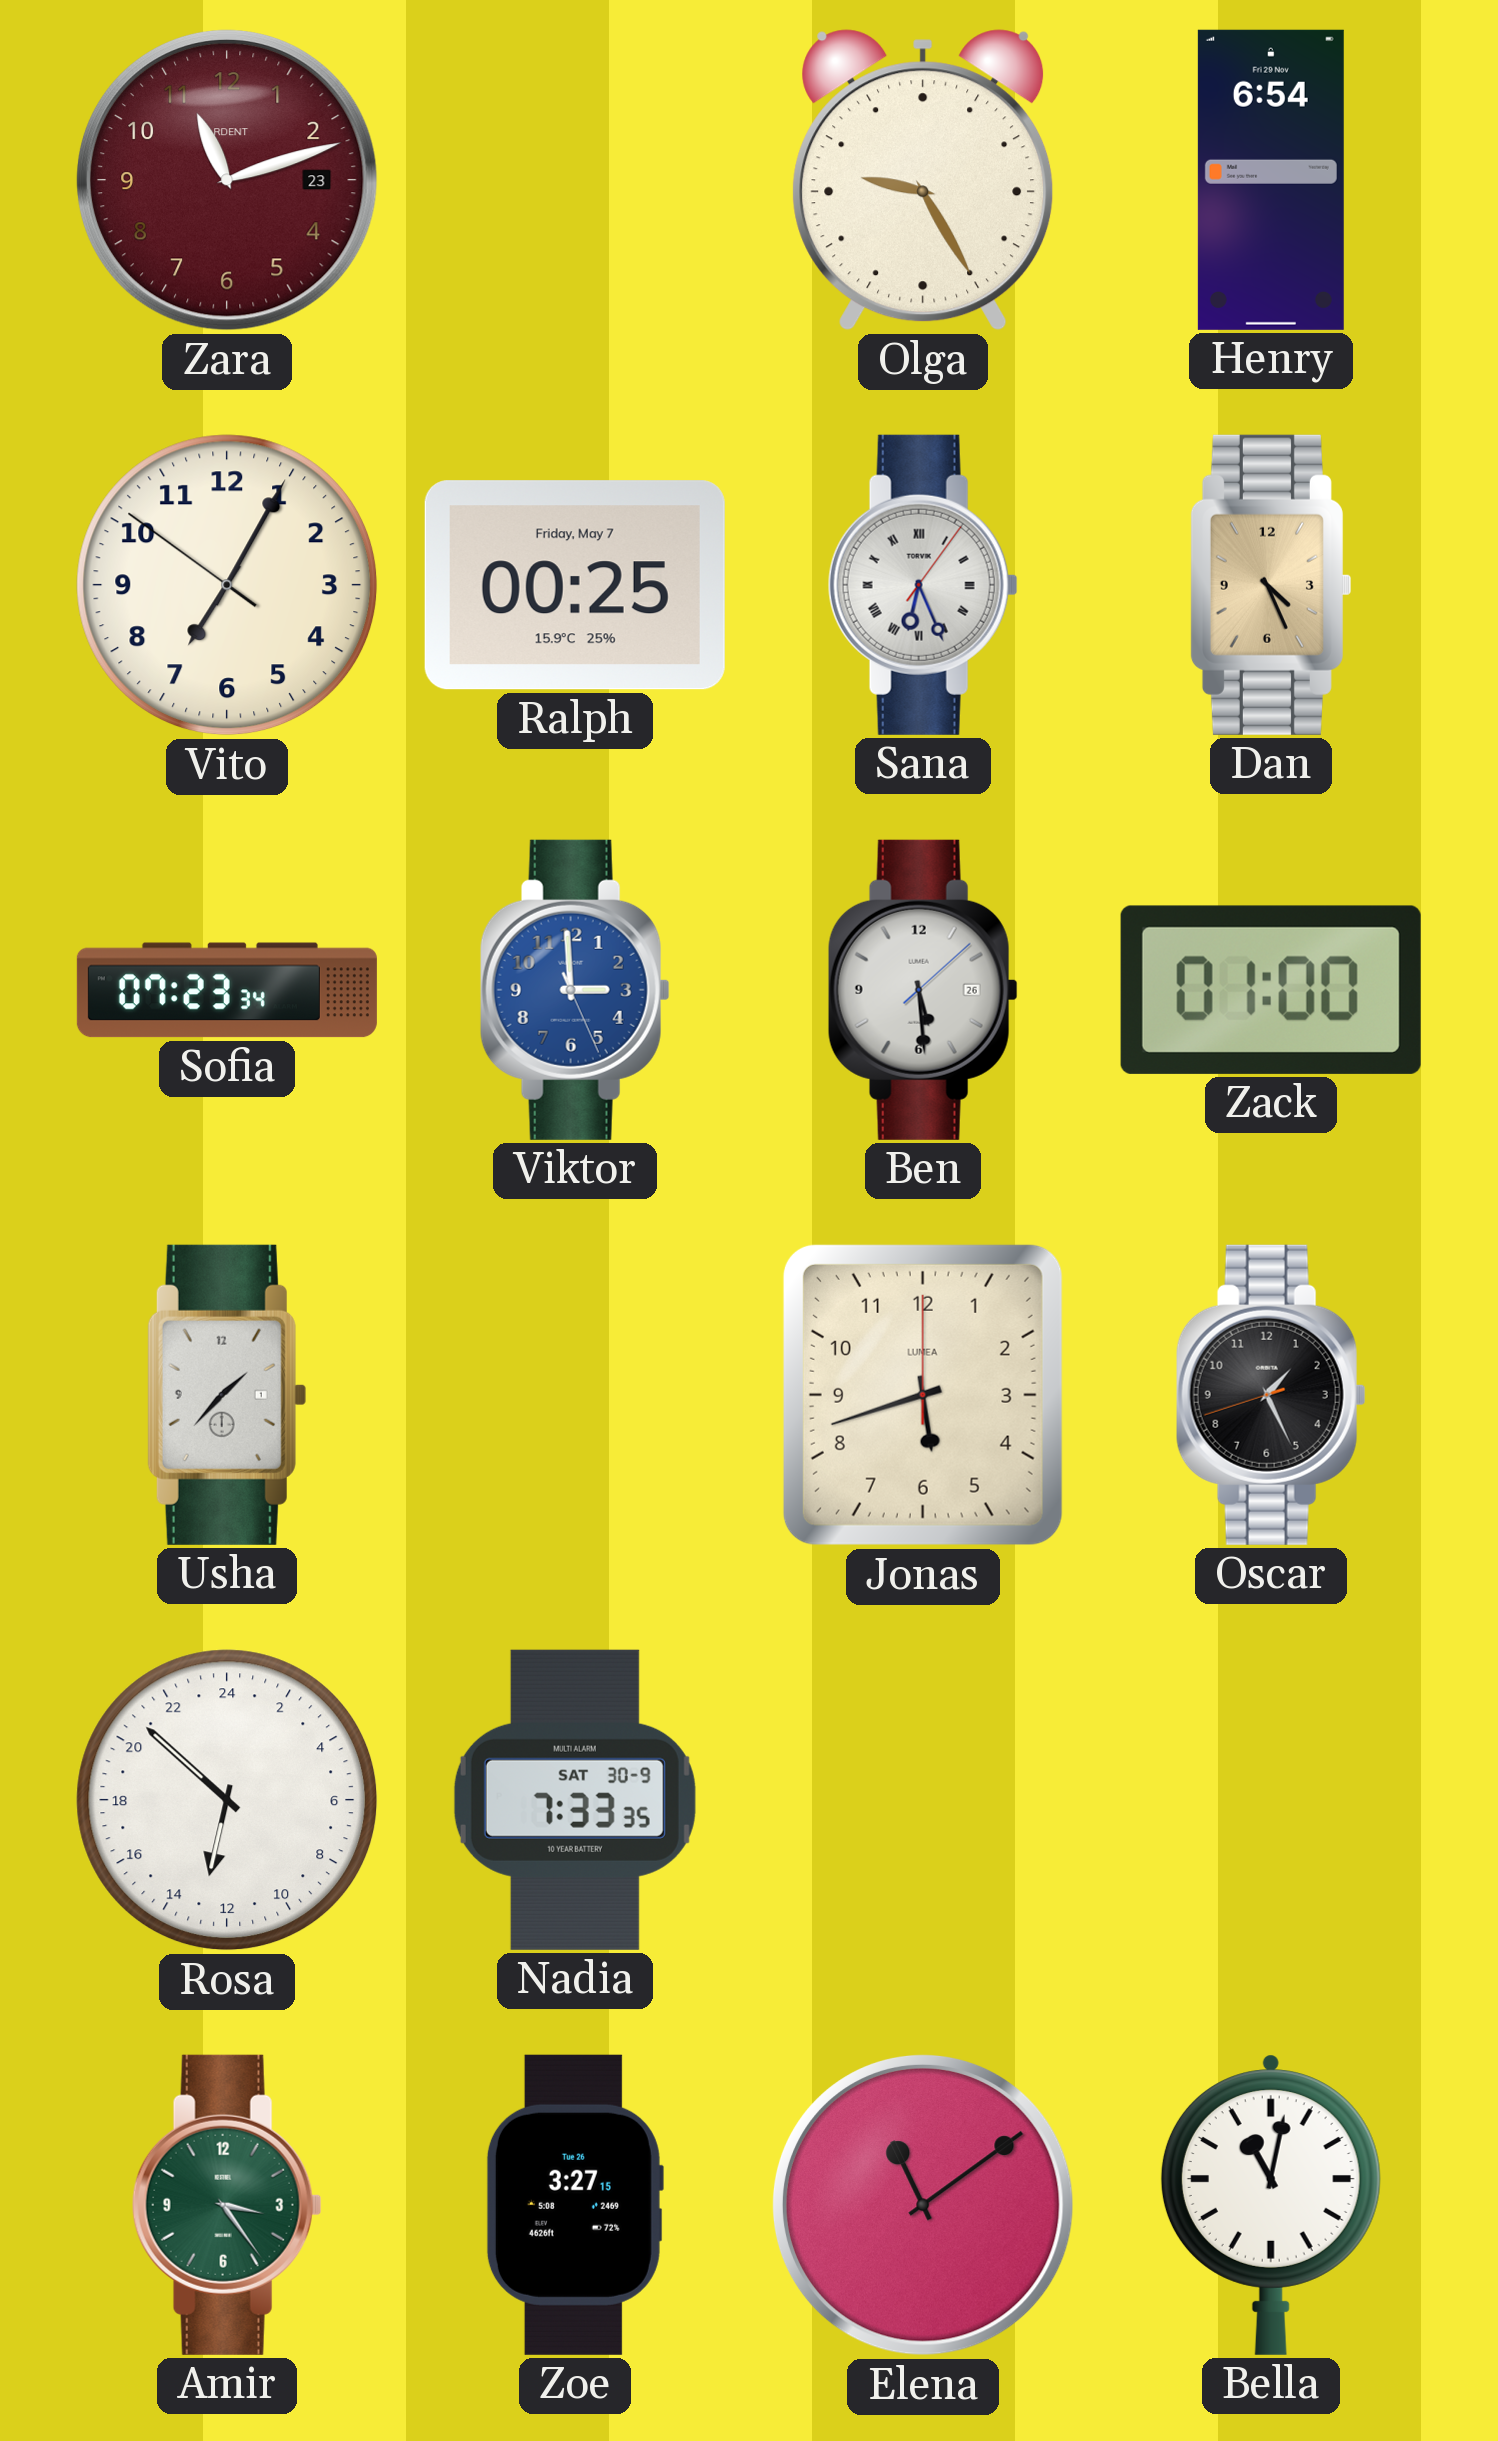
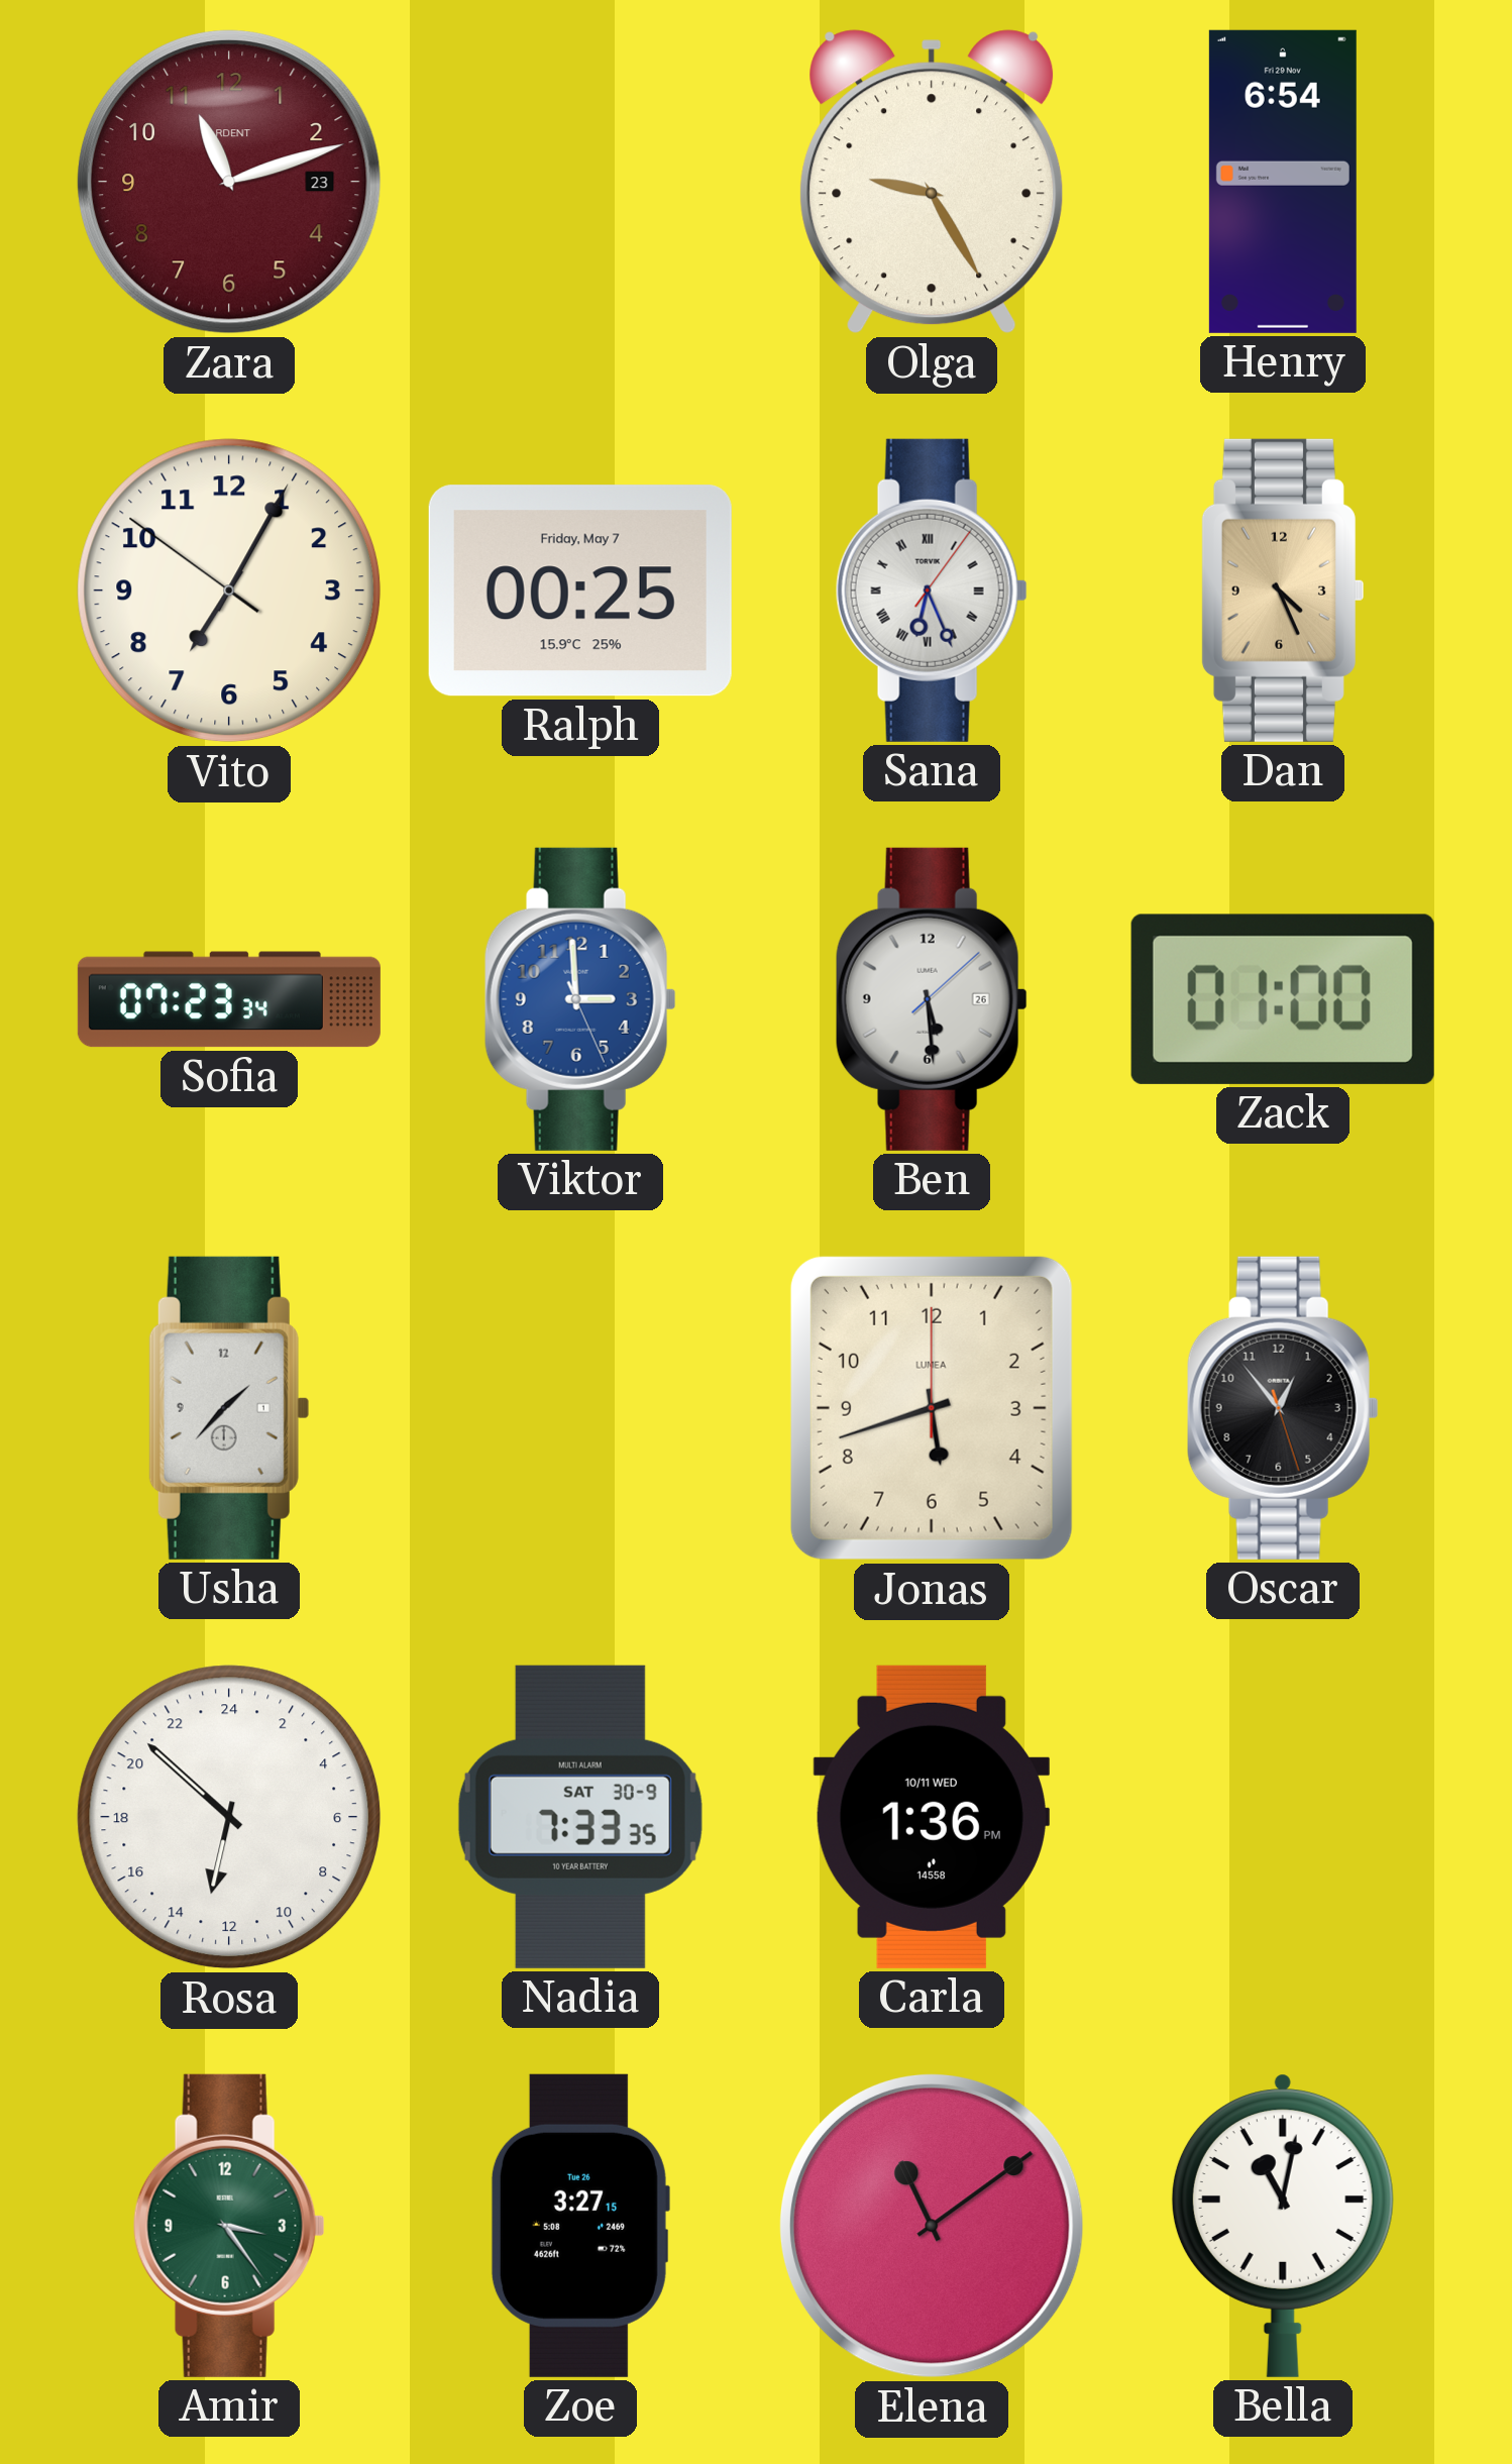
Oscar: 1:25 -> 12:53 (1283, 1408)
Carla: none -> 1:36 (932, 1817)
